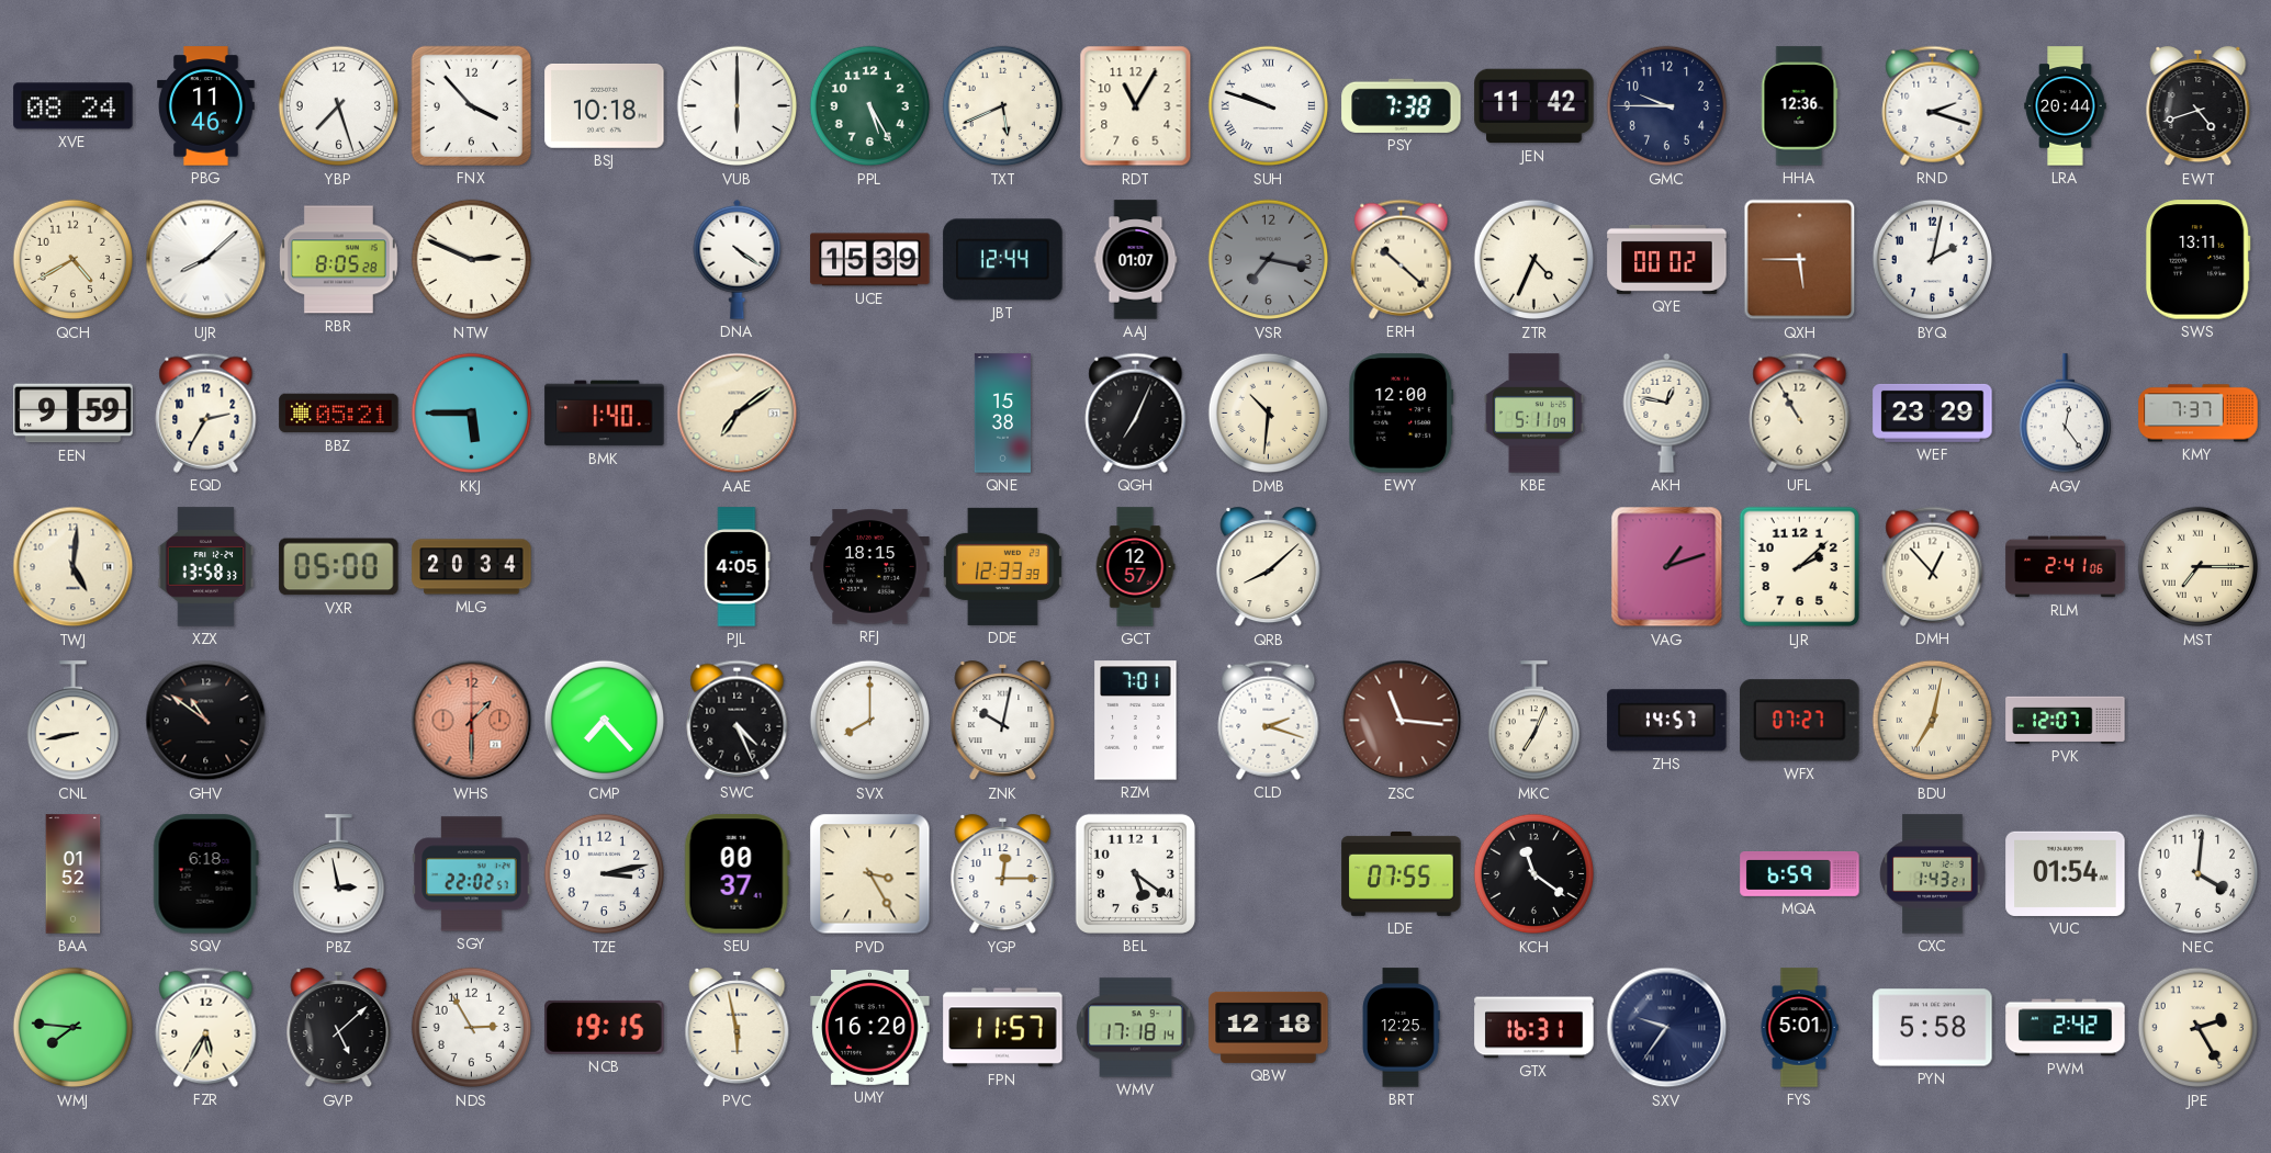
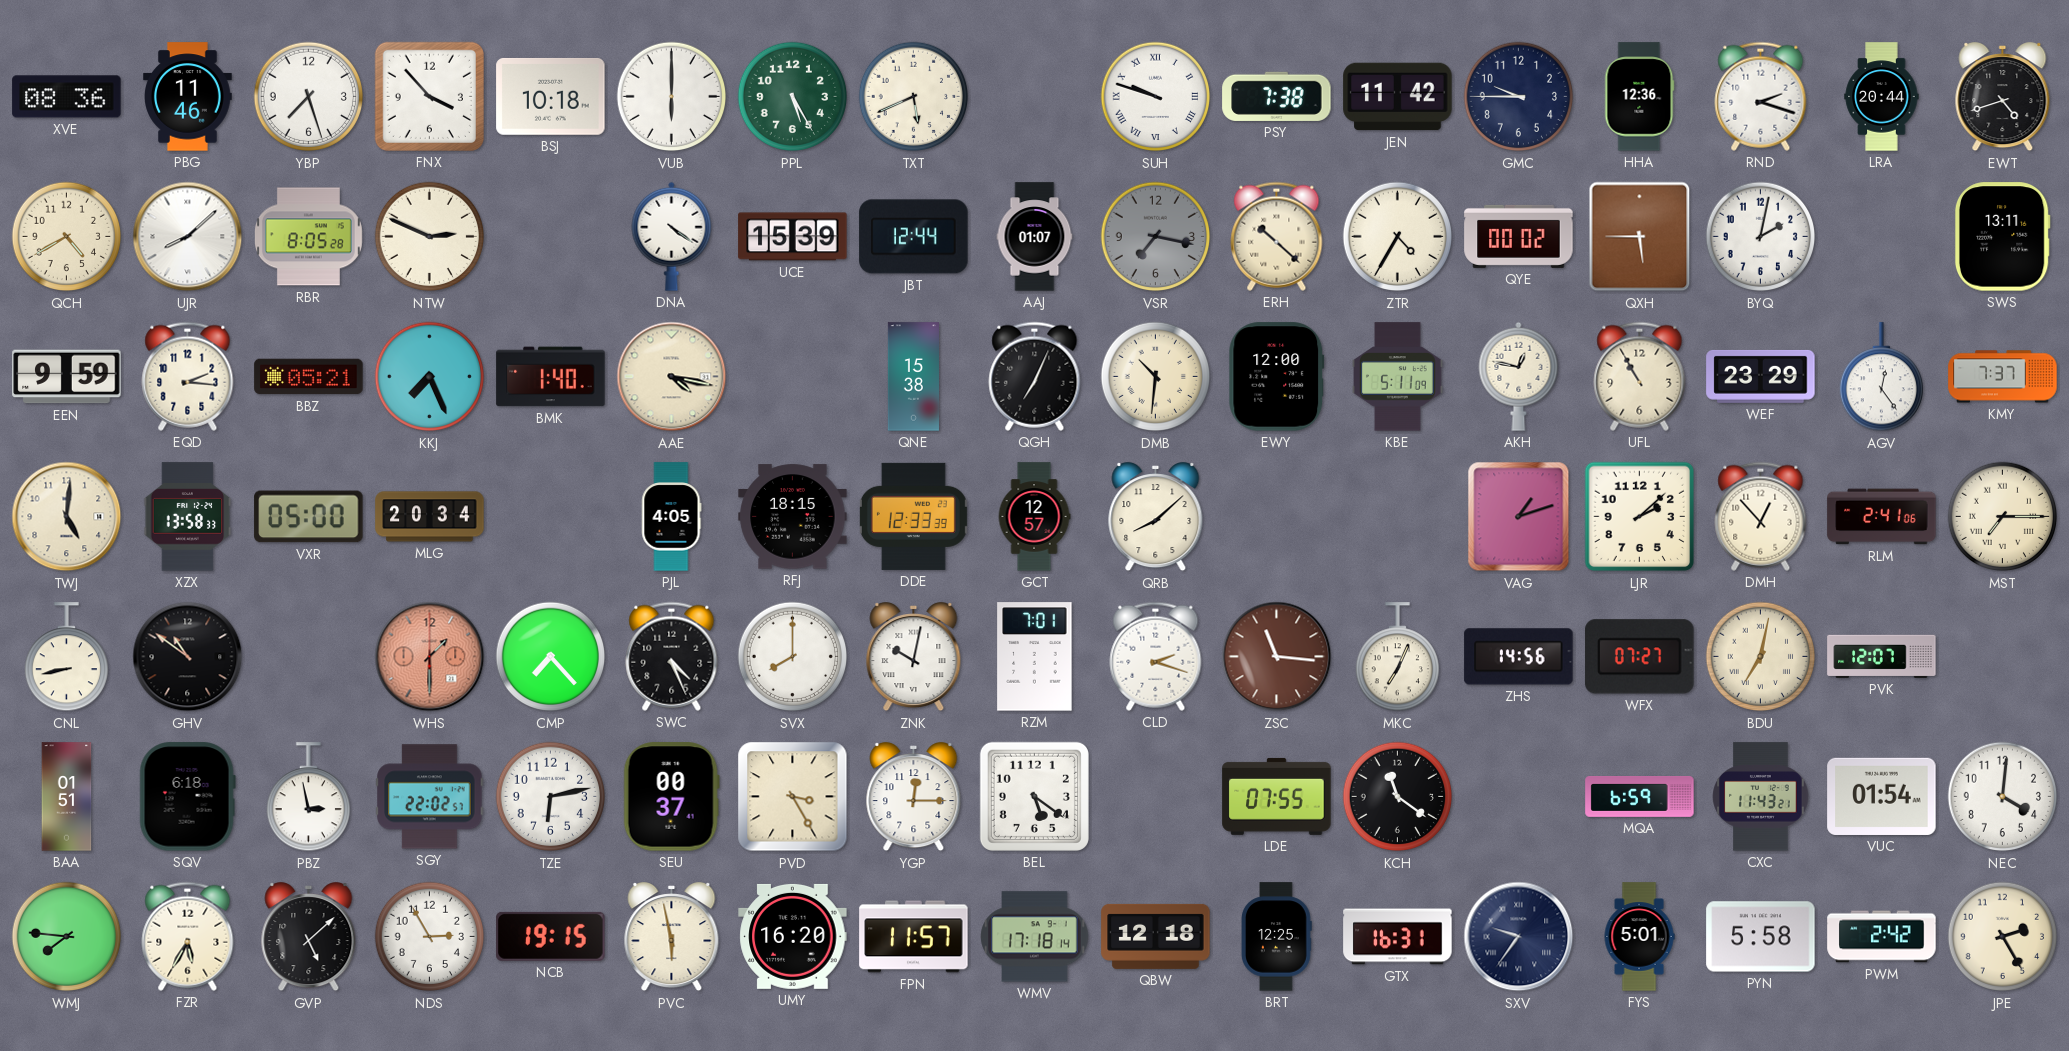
XVE: 08:24 -> 08:36 (67, 97)
RDT: 11:05 -> none (1136, 106)
ZTR: 4:34 -> 4:35 (1398, 237)
EQD: 2:35 -> 2:16 (188, 376)
KKJ: 5:45 -> 7:26 (430, 377)
AAE: 7:09 -> 4:17 (672, 377)
ZHS: 14:57 -> 14:56 (1519, 657)
BAA: 01:52 -> 01:51 (67, 797)
TZE: 3:13 -> 6:13 (551, 797)
CXC: 1:43 -> 11:43 (1761, 797)
